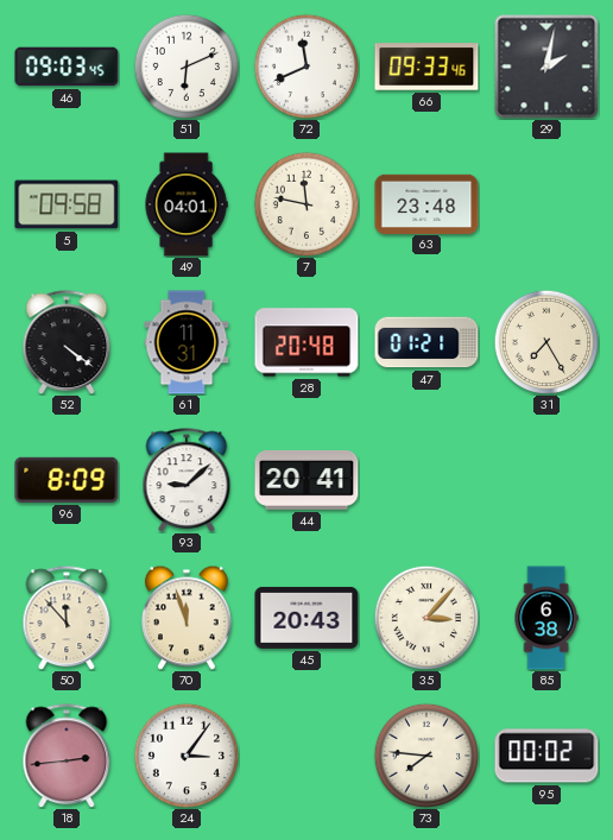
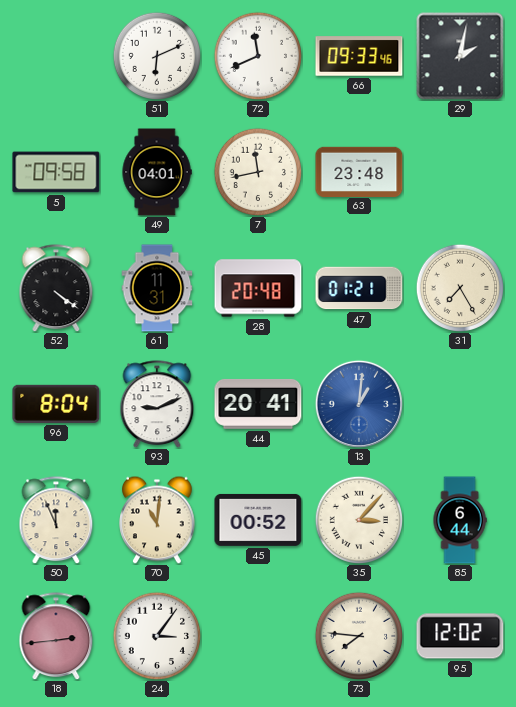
46: 09:03 -> none (67, 67)
7: 11:47 -> 11:43 (257, 171)
96: 8:09 -> 8:04 (56, 404)
93: 9:08 -> 9:11 (157, 404)
13: none -> 1:01 (358, 403)
50: 11:53 -> 11:56 (56, 520)
70: 11:57 -> 11:01 (158, 520)
45: 20:43 -> 00:52 (258, 520)
85: 6:38 -> 6:44 (460, 520)
95: 00:02 -> 12:02 (460, 636)
